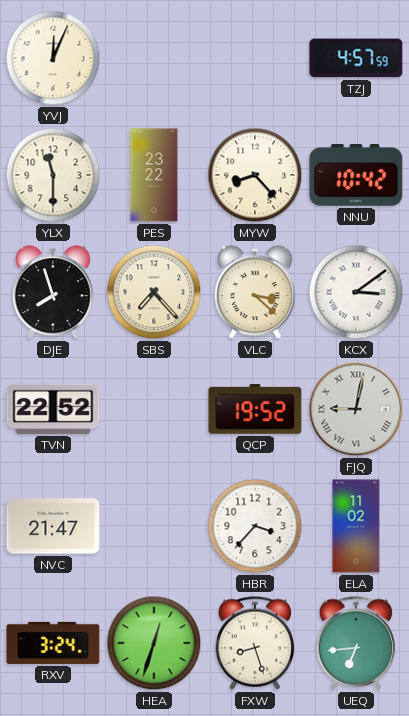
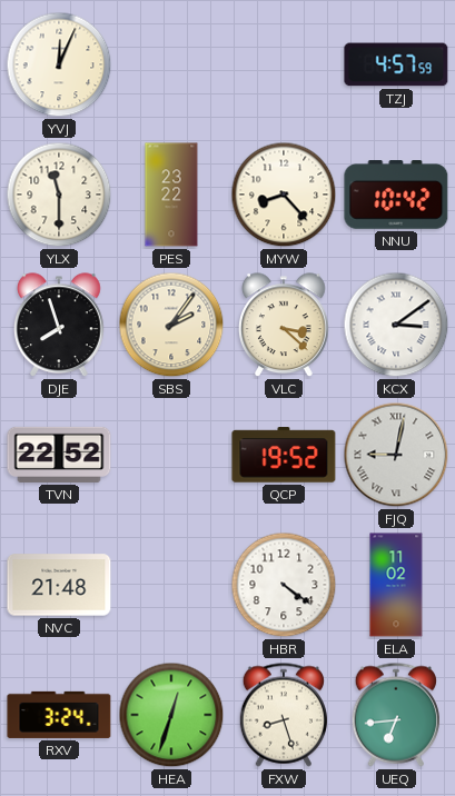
SBS: 7:23 -> 2:06 (171, 325)
NVC: 21:47 -> 21:48 (59, 585)
HBR: 3:37 -> 4:21 (284, 585)
